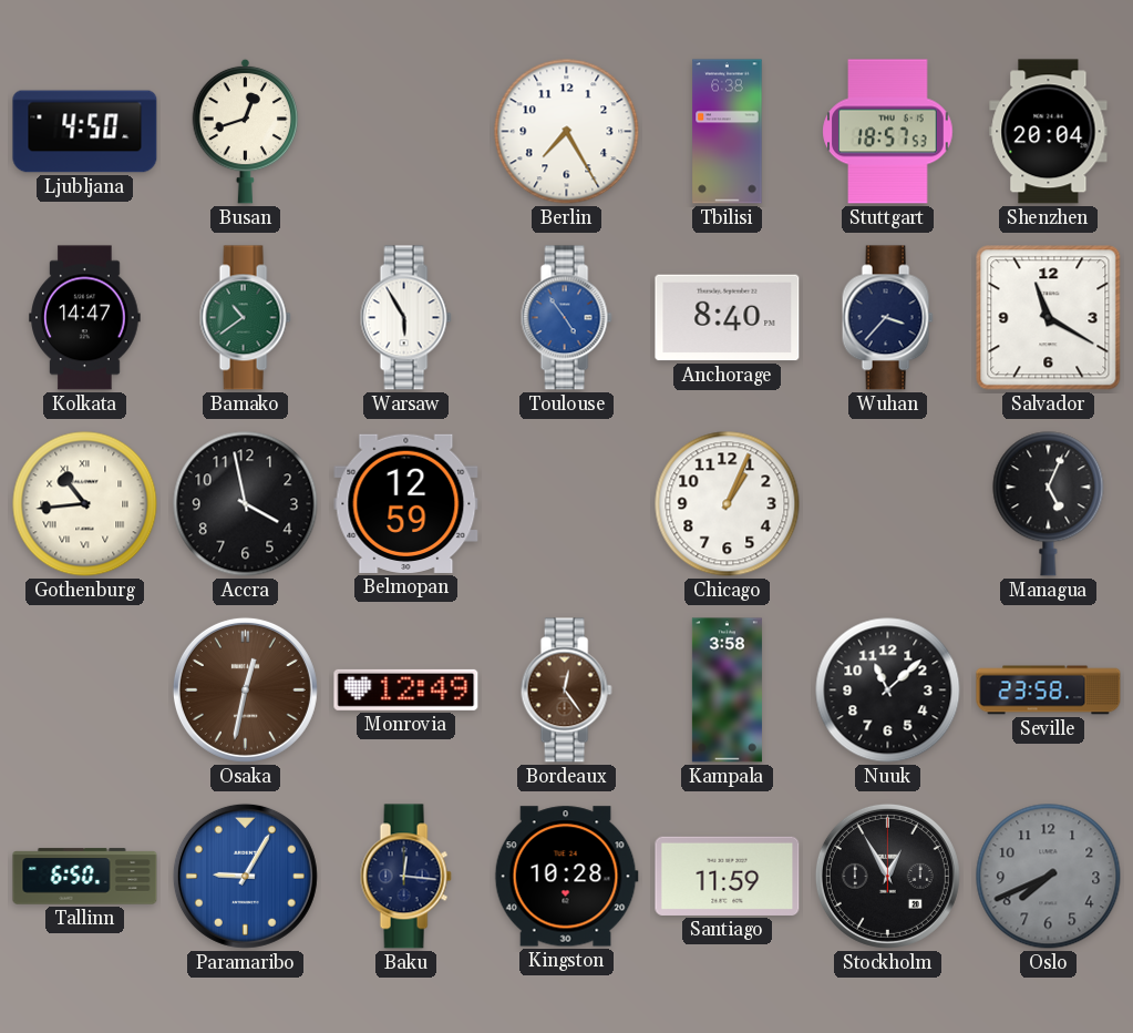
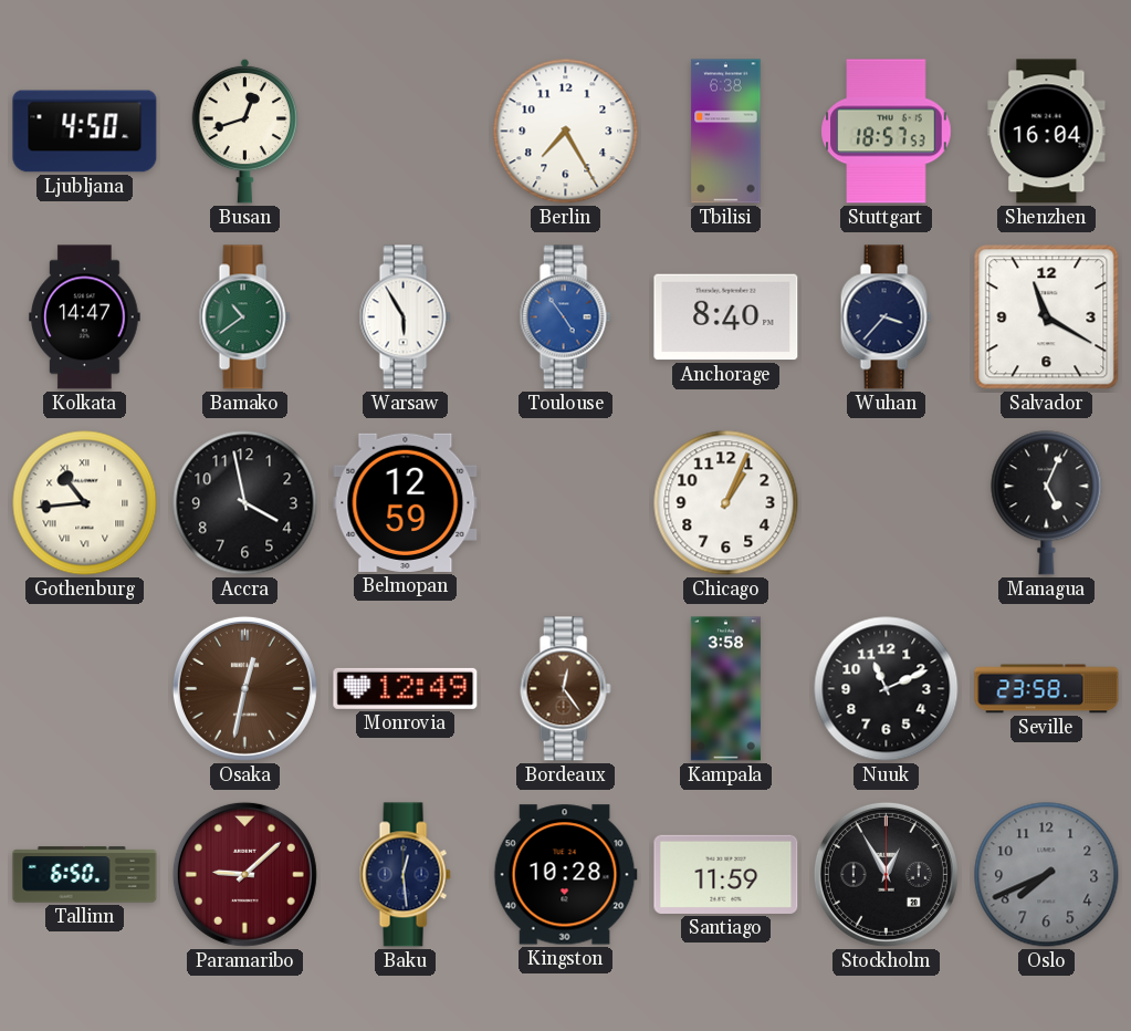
Shenzhen: 20:04 -> 16:04 (1047, 132)
Nuuk: 11:08 -> 11:11 (887, 689)
Paramaribo: 9:05 -> 9:08 (244, 874)
Paramaribo dial: blue -> burgundy (244, 874)
Baku: 12:16 -> 12:29 (405, 875)
